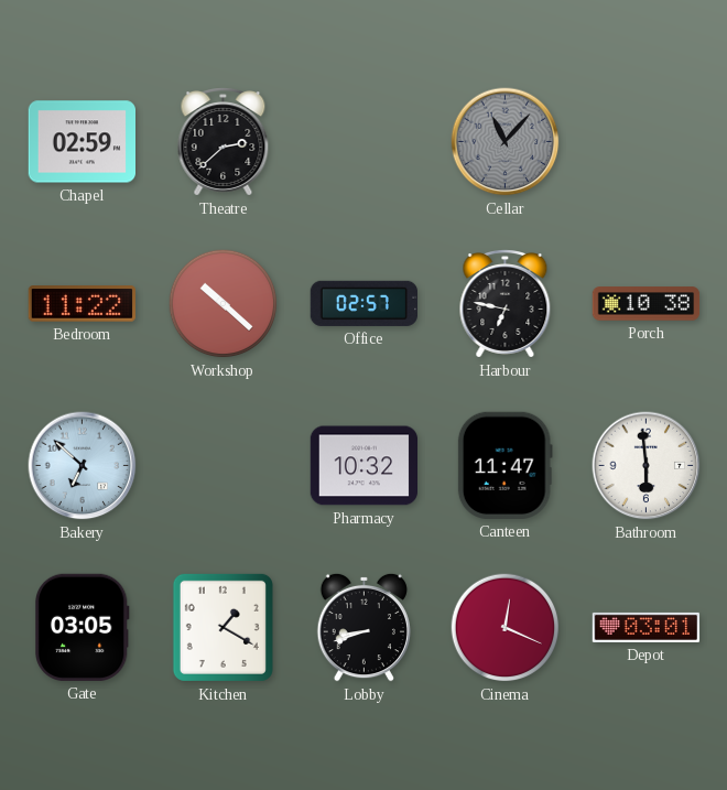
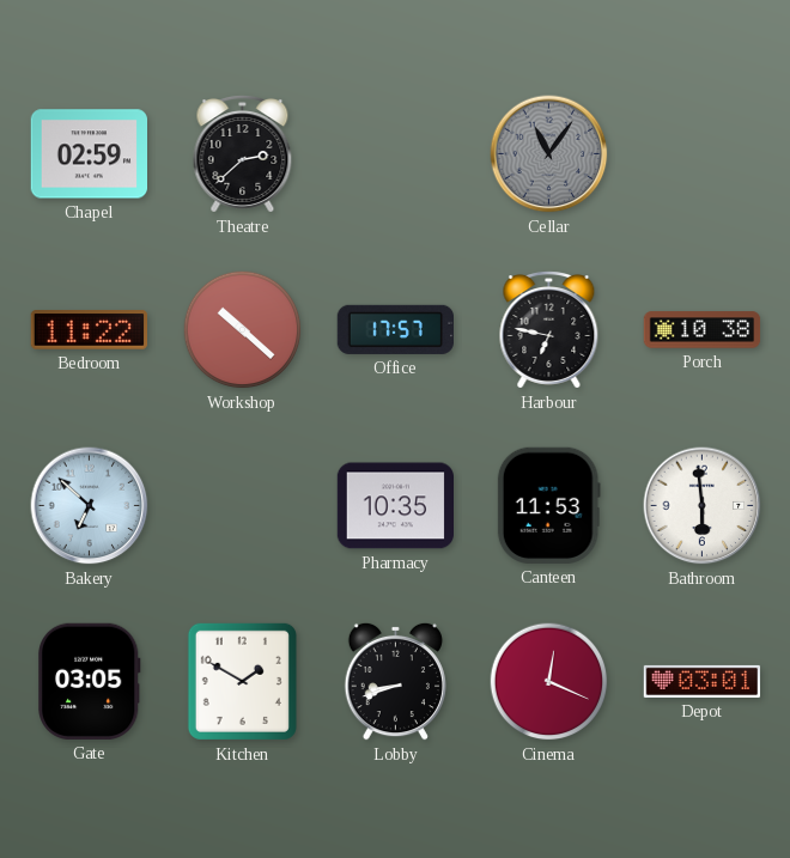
Cellar: 11:07 -> 11:06 (549, 154)
Office: 02:57 -> 17:57 (395, 329)
Pharmacy: 10:32 -> 10:35 (395, 506)
Canteen: 11:47 -> 11:53 (548, 505)
Kitchen: 1:20 -> 1:50 (242, 681)
